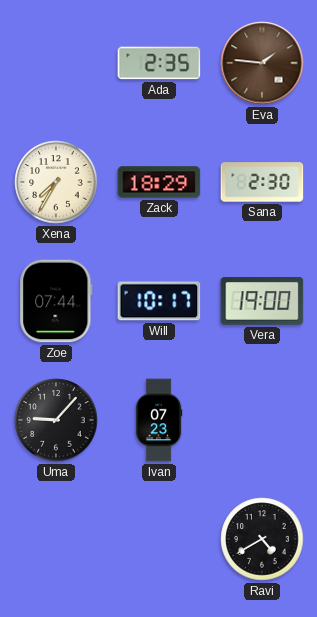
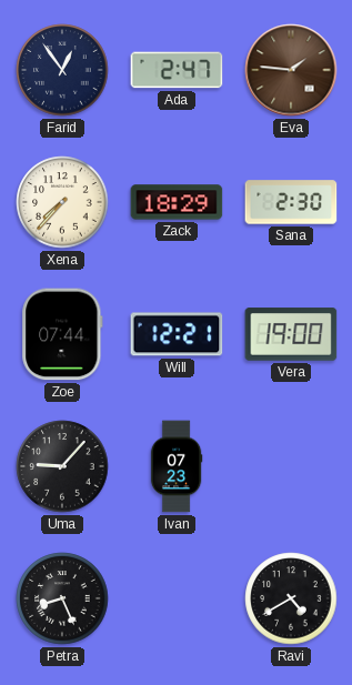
Farid: none -> 12:54 (62, 70)
Ada: 2:35 -> 2:47 (177, 70)
Xena: 7:35 -> 7:37 (62, 202)
Will: 10:17 -> 12:21 (177, 334)
Petra: none -> 8:26 (62, 598)
